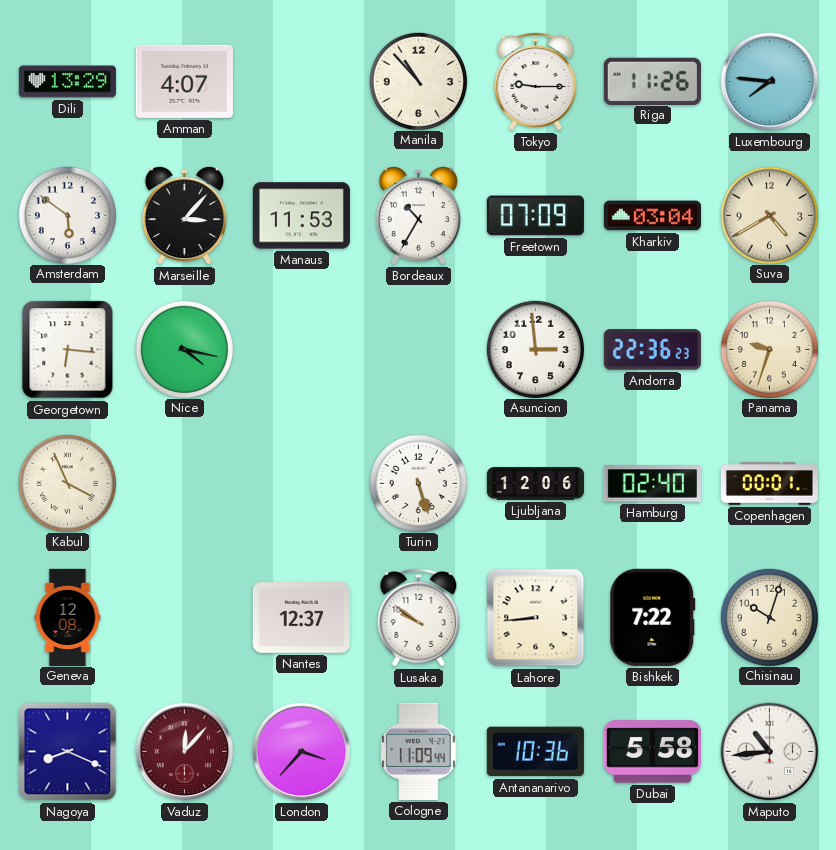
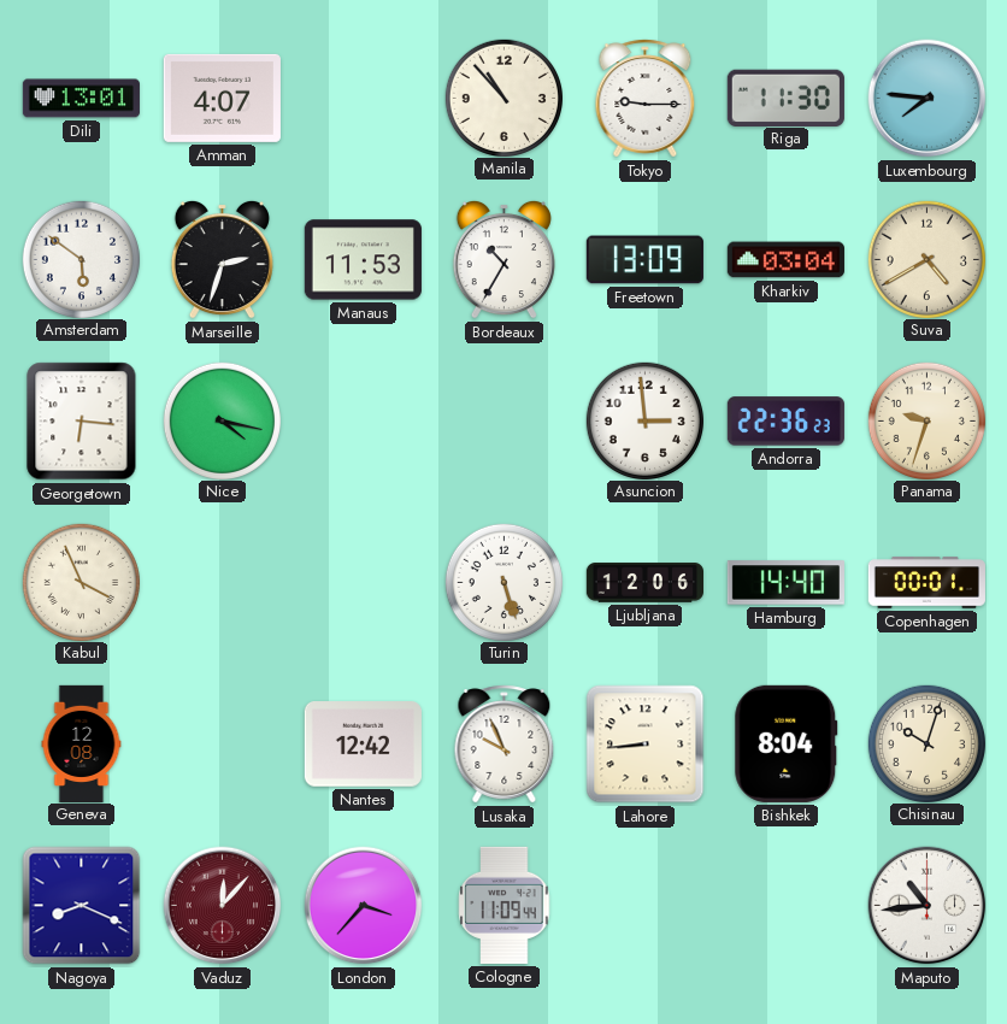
Dili: 13:29 -> 13:01 (81, 99)
Riga: 11:26 -> 11:30 (785, 98)
Marseille: 3:07 -> 2:33 (222, 259)
Freetown: 07:09 -> 13:09 (644, 260)
Hamburg: 02:40 -> 14:40 (785, 583)
Nantes: 12:37 -> 12:42 (363, 745)
Lusaka: 9:51 -> 9:56 (505, 745)
Bishkek: 7:22 -> 8:04 (787, 743)
Antananarivo: 10:36 -> none (535, 752)
Dubai: 5:58 -> none (652, 752)
